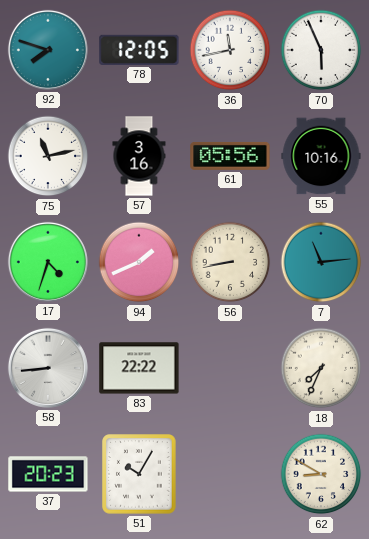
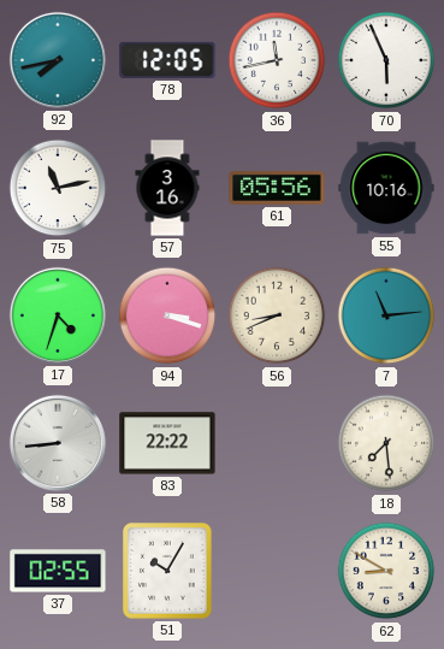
92: 7:48 -> 7:43 (58, 60)
94: 1:41 -> 3:18 (167, 315)
56: 8:43 -> 8:41 (277, 315)
18: 7:34 -> 7:29 (386, 443)
37: 20:23 -> 02:55 (58, 571)
